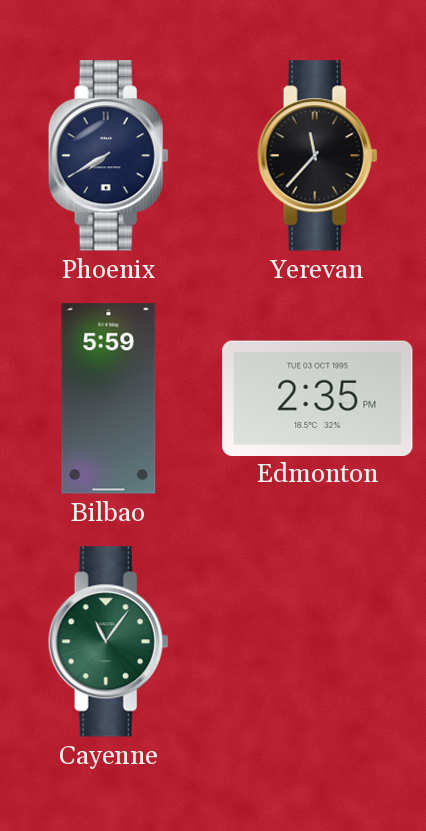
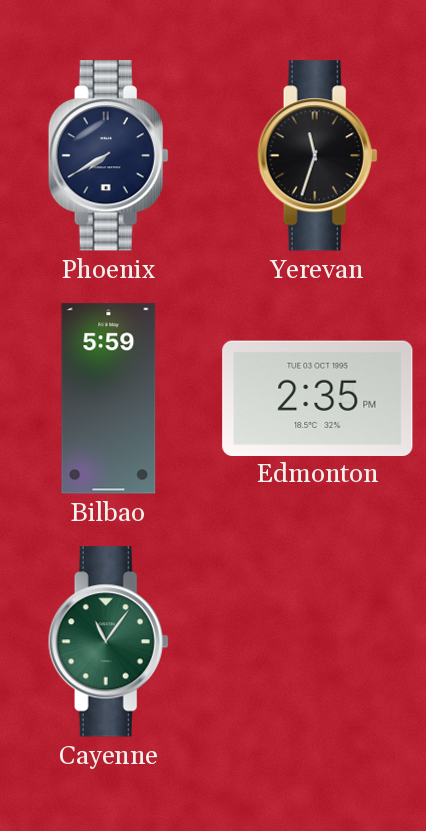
Yerevan: 11:37 -> 11:33 (317, 156)
